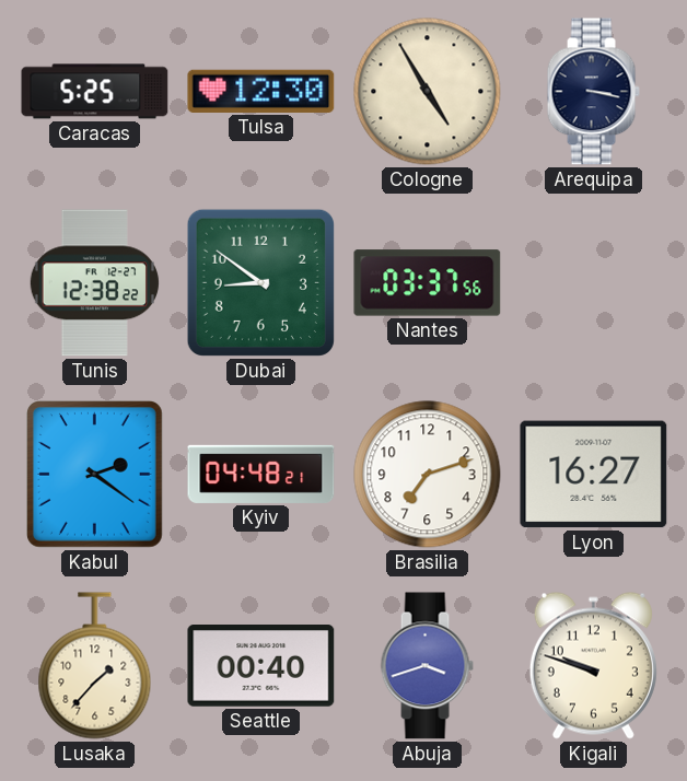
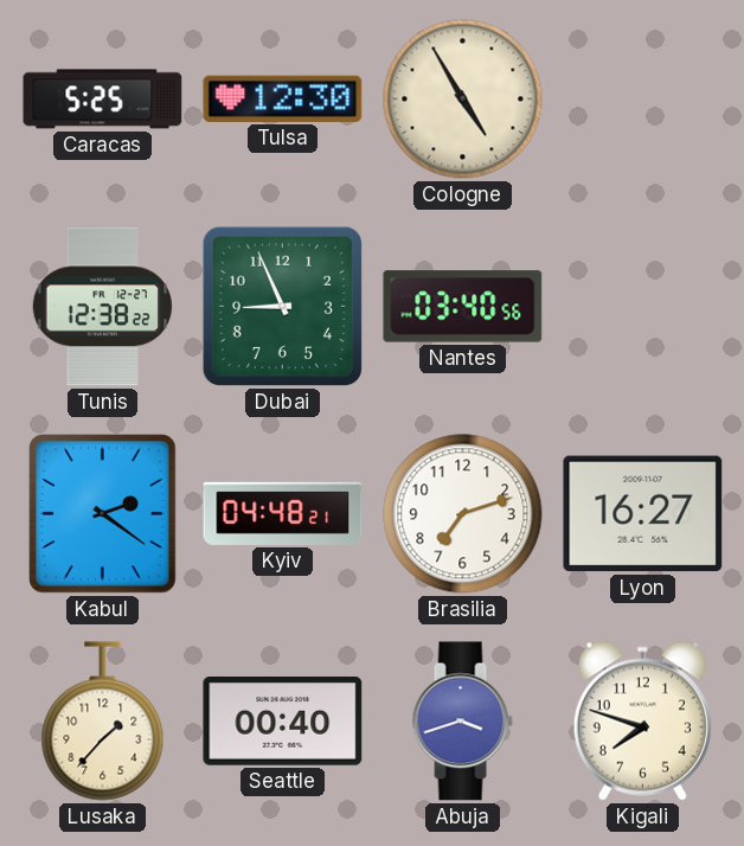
Arequipa: 3:17 -> none (593, 92)
Dubai: 8:51 -> 8:56 (282, 306)
Nantes: 03:37 -> 03:40 (463, 307)
Kigali: 9:48 -> 7:48 (642, 720)
